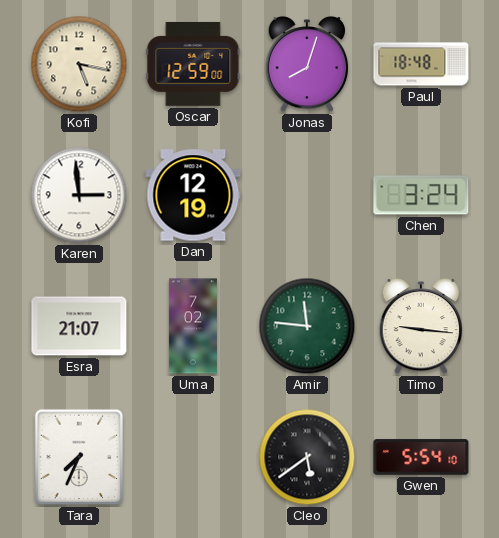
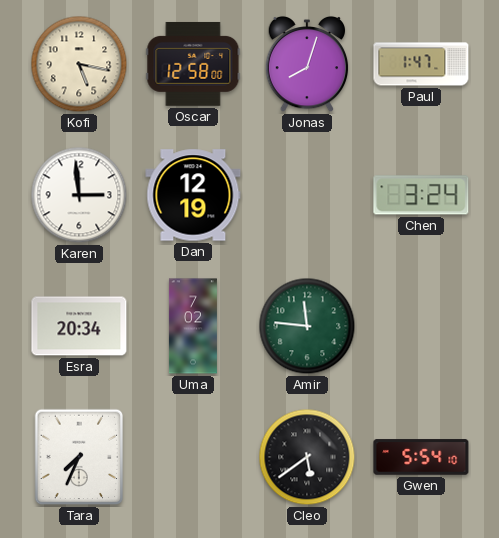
Oscar: 12:59 -> 12:58 (193, 64)
Paul: 18:48 -> 1:47 (421, 64)
Esra: 21:07 -> 20:34 (79, 326)
Timo: 9:16 -> none (421, 326)
